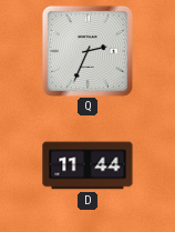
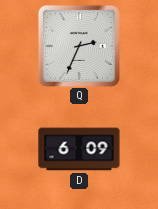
D: 11:44 -> 6:09 (79, 149)
